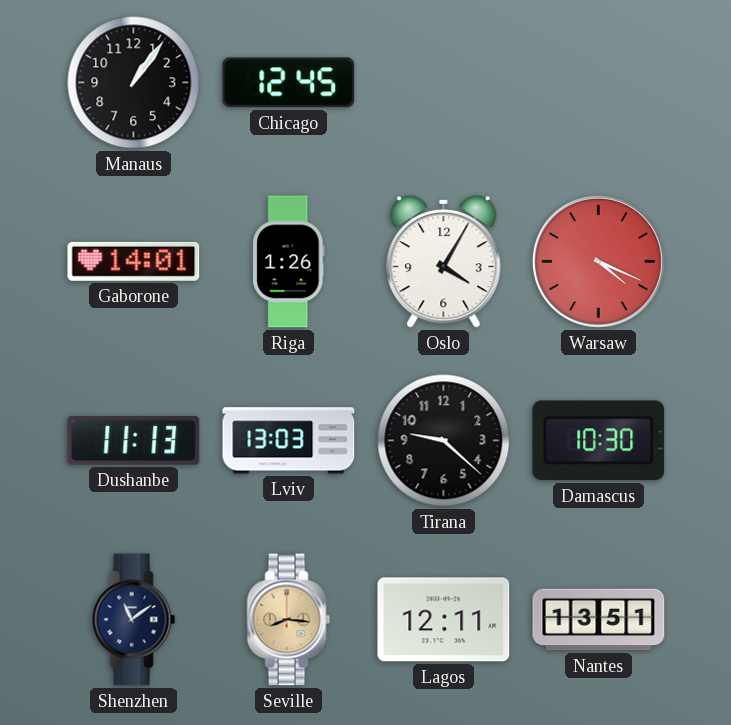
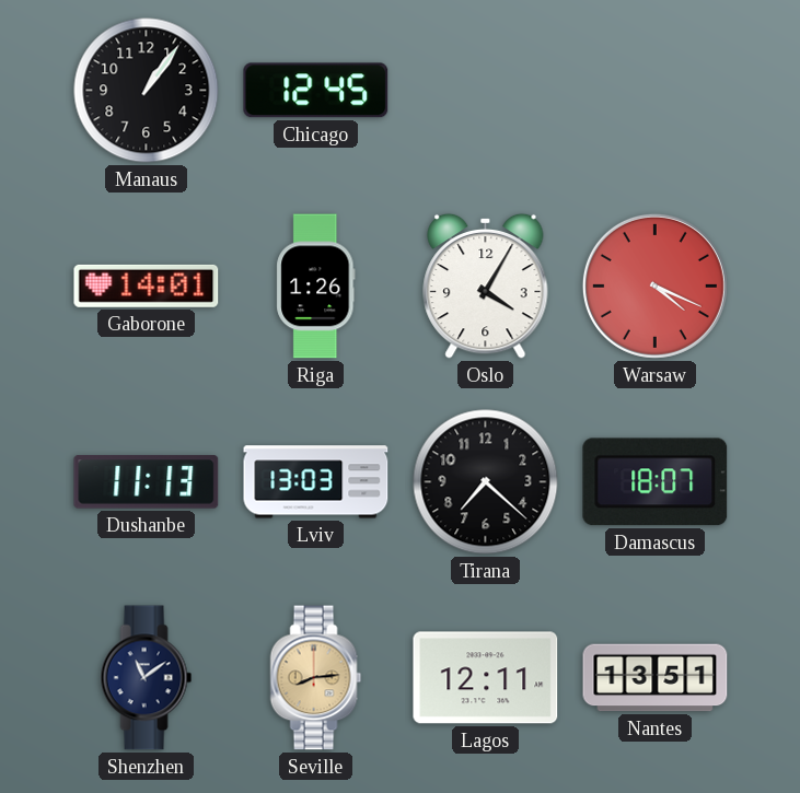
Tirana: 9:22 -> 7:22 (486, 482)
Damascus: 10:30 -> 18:07 (656, 482)
Seville: 8:16 -> 8:14 (316, 678)
